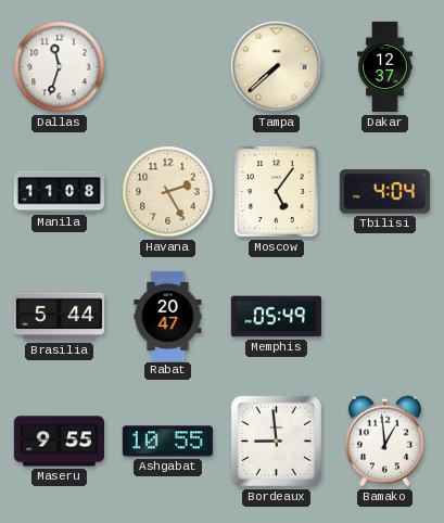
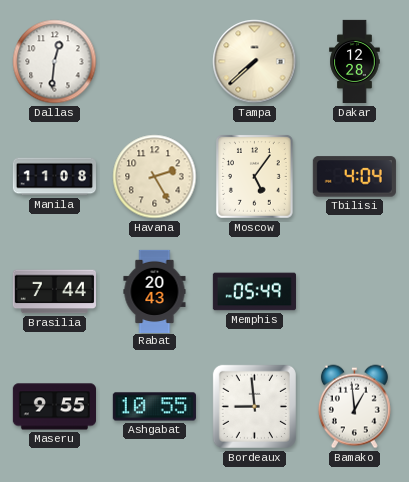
Dallas: 11:33 -> 12:31 (55, 62)
Dakar: 12:37 -> 12:28 (355, 62)
Brasilia: 5:44 -> 7:44 (54, 292)
Rabat: 20:47 -> 20:43 (155, 291)
